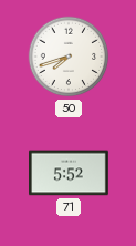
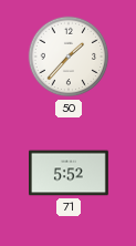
50: 7:42 -> 1:37 (69, 57)
